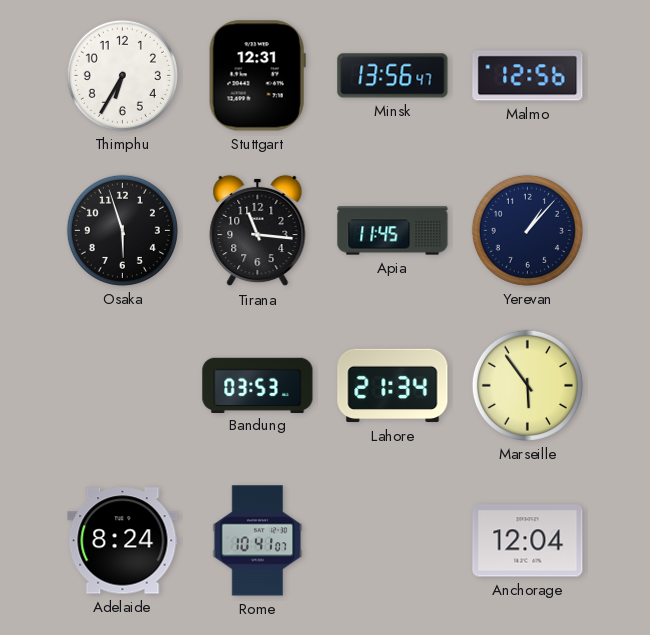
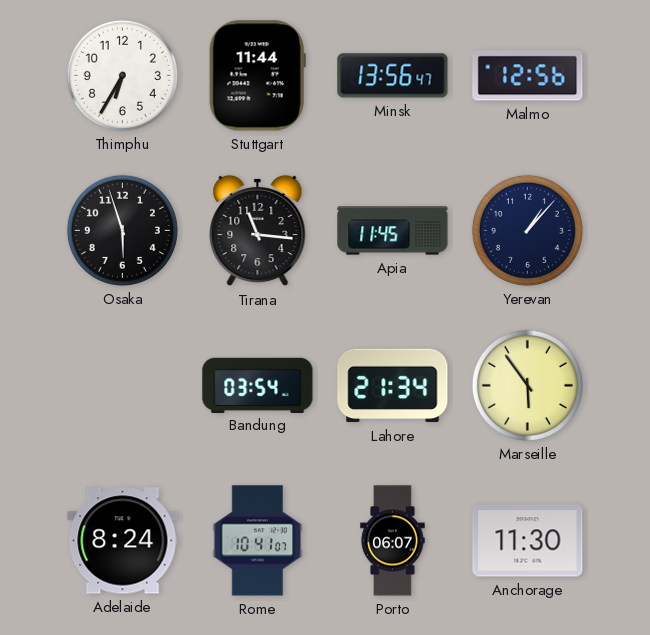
Stuttgart: 12:31 -> 11:44 (257, 76)
Bandung: 03:53 -> 03:54 (258, 385)
Porto: none -> 06:07 (393, 541)
Anchorage: 12:04 -> 11:30 (528, 541)
